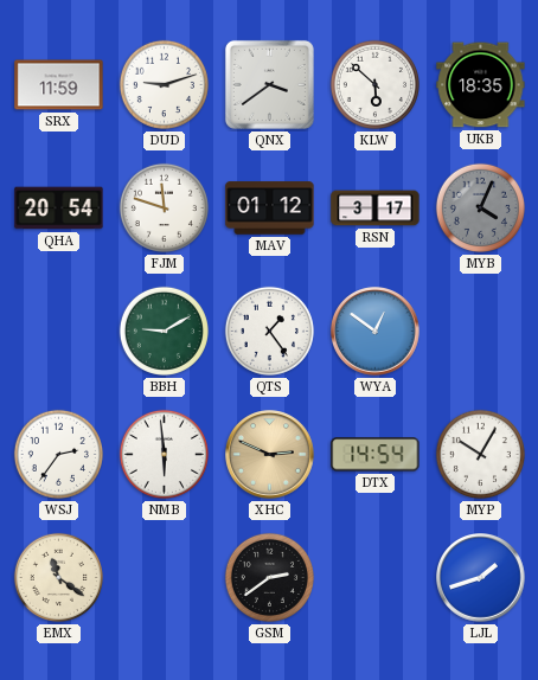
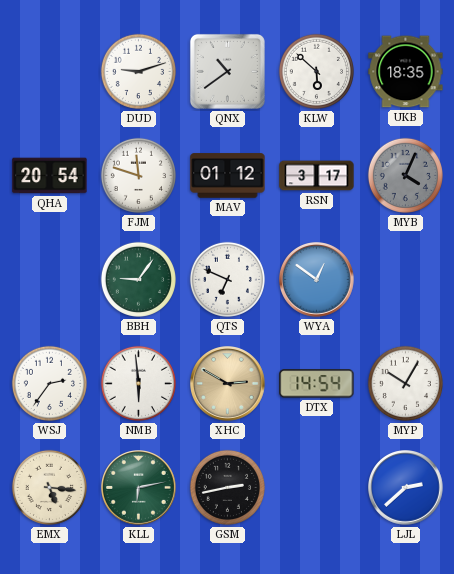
SRX: 11:59 -> none (59, 85)
QNX: 3:39 -> 10:39 (227, 71)
BBH: 9:10 -> 9:06 (138, 279)
QTS: 1:24 -> 6:49 (227, 279)
XHC: 2:49 -> 2:50 (228, 384)
EMX: 11:21 -> 5:16 (49, 487)
KLL: none -> 6:13 (139, 488)
GSM: 2:39 -> 2:43 (227, 487)
LJL: 1:42 -> 2:38 (406, 488)
